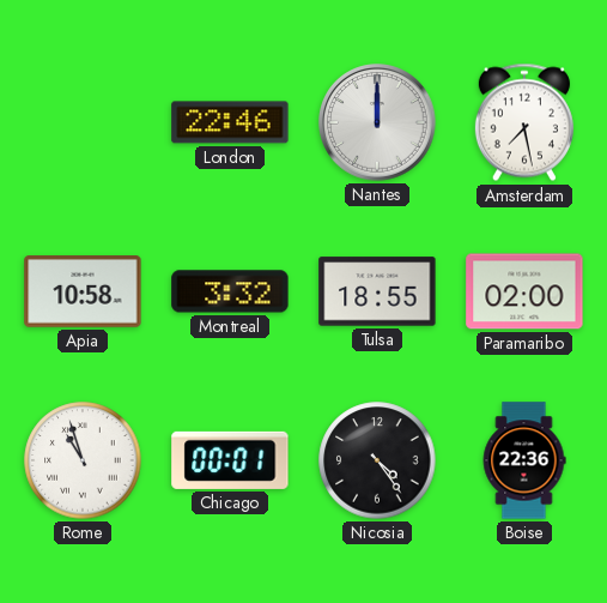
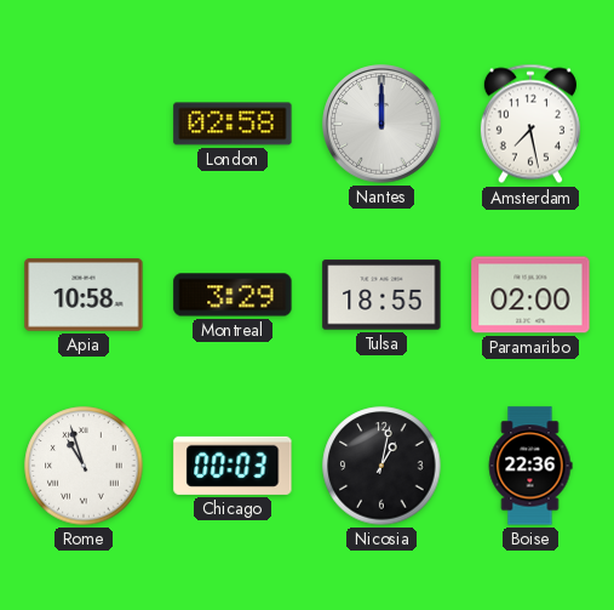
London: 22:46 -> 02:58 (233, 124)
Montreal: 3:32 -> 3:29 (233, 295)
Chicago: 00:01 -> 00:03 (233, 466)
Nicosia: 4:24 -> 1:02 (381, 466)
